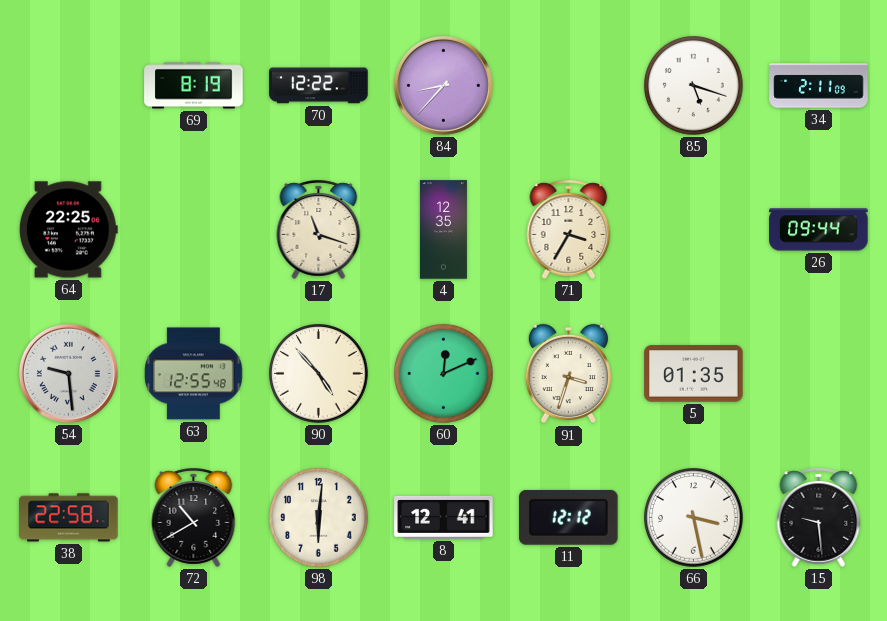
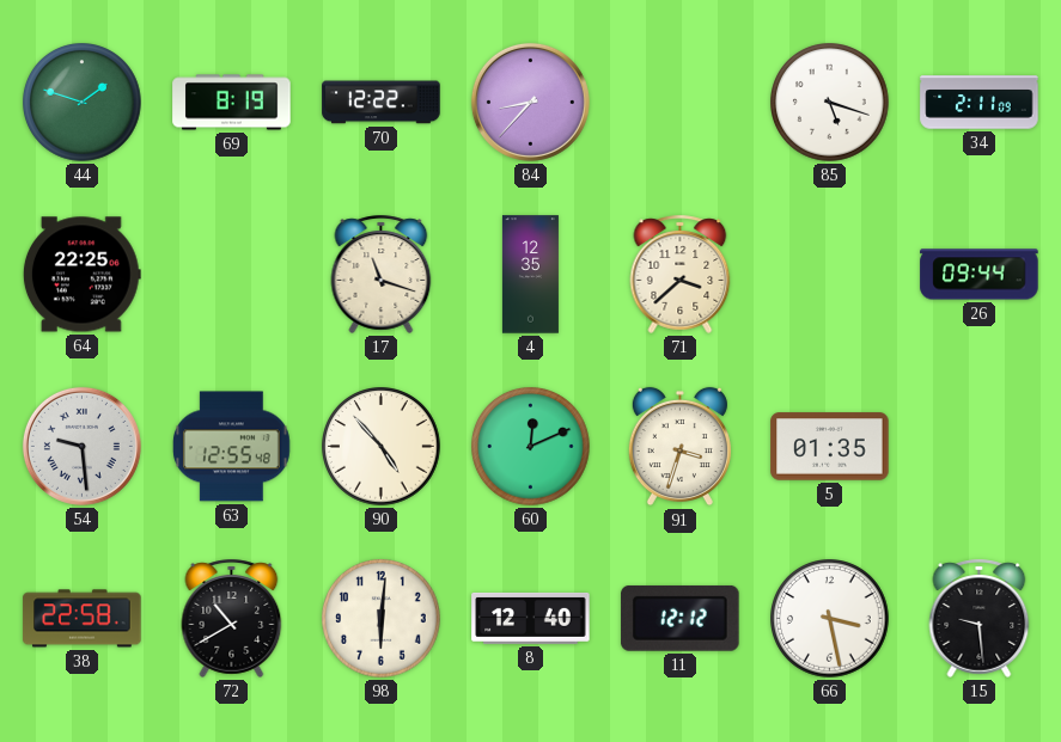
44: none -> 1:48 (83, 103)
71: 3:35 -> 3:38 (681, 274)
8: 12:41 -> 12:40 (531, 618)
